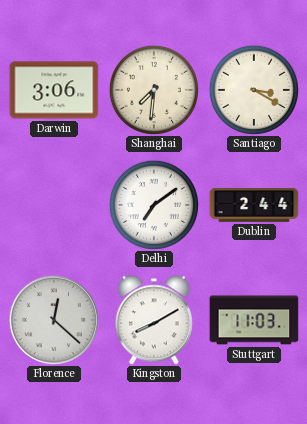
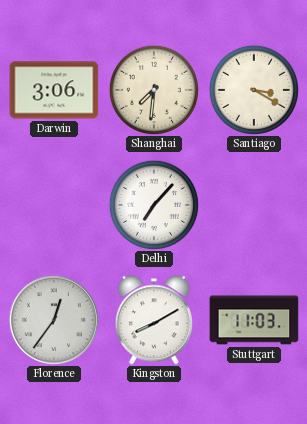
Delhi: 7:09 -> 7:07 (154, 205)
Dublin: 2:44 -> none (254, 205)
Florence: 12:22 -> 12:36 (54, 320)
